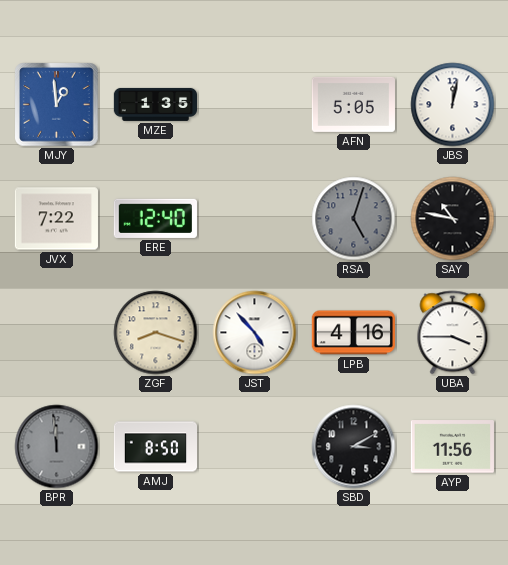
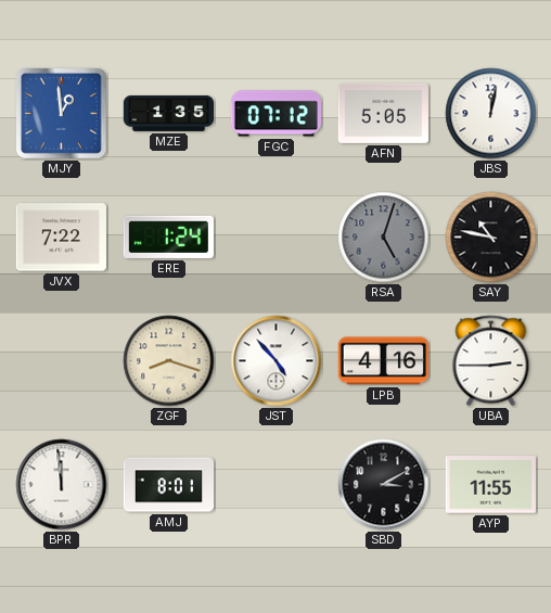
FGC: none -> 07:12 (275, 114)
ERE: 12:40 -> 1:24 (168, 237)
UBA: 3:45 -> 2:45 (491, 361)
BPR dial: grey -> white (62, 485)
AMJ: 8:50 -> 8:01 (168, 485)
AYP: 11:56 -> 11:55 (490, 485)
